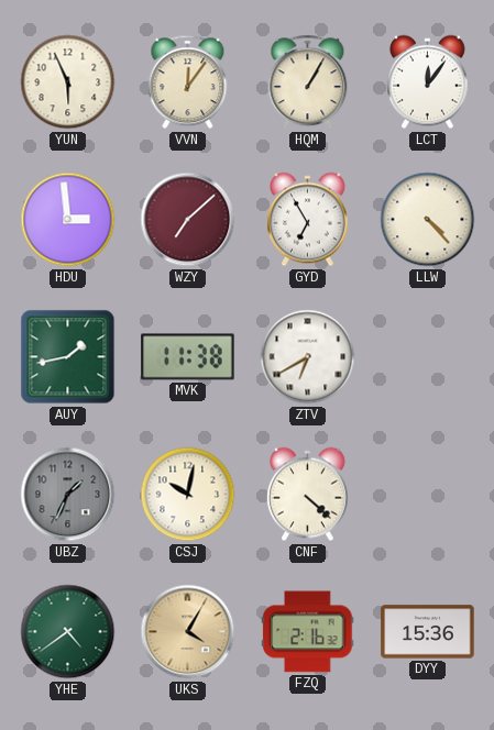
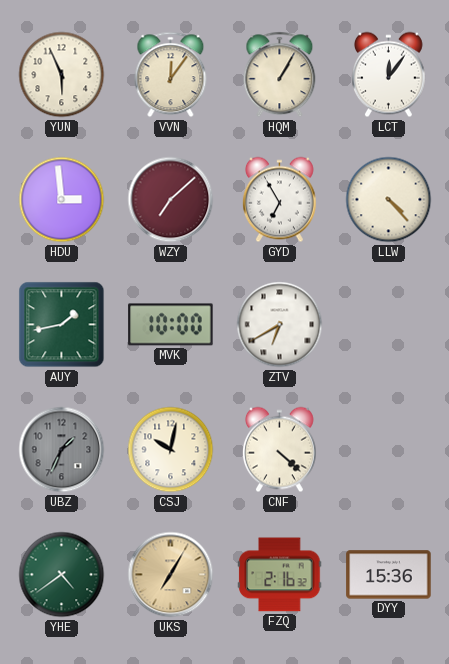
MVK: 11:38 -> 10:00 (171, 325)
UKS: 4:05 -> 7:05 (171, 575)
